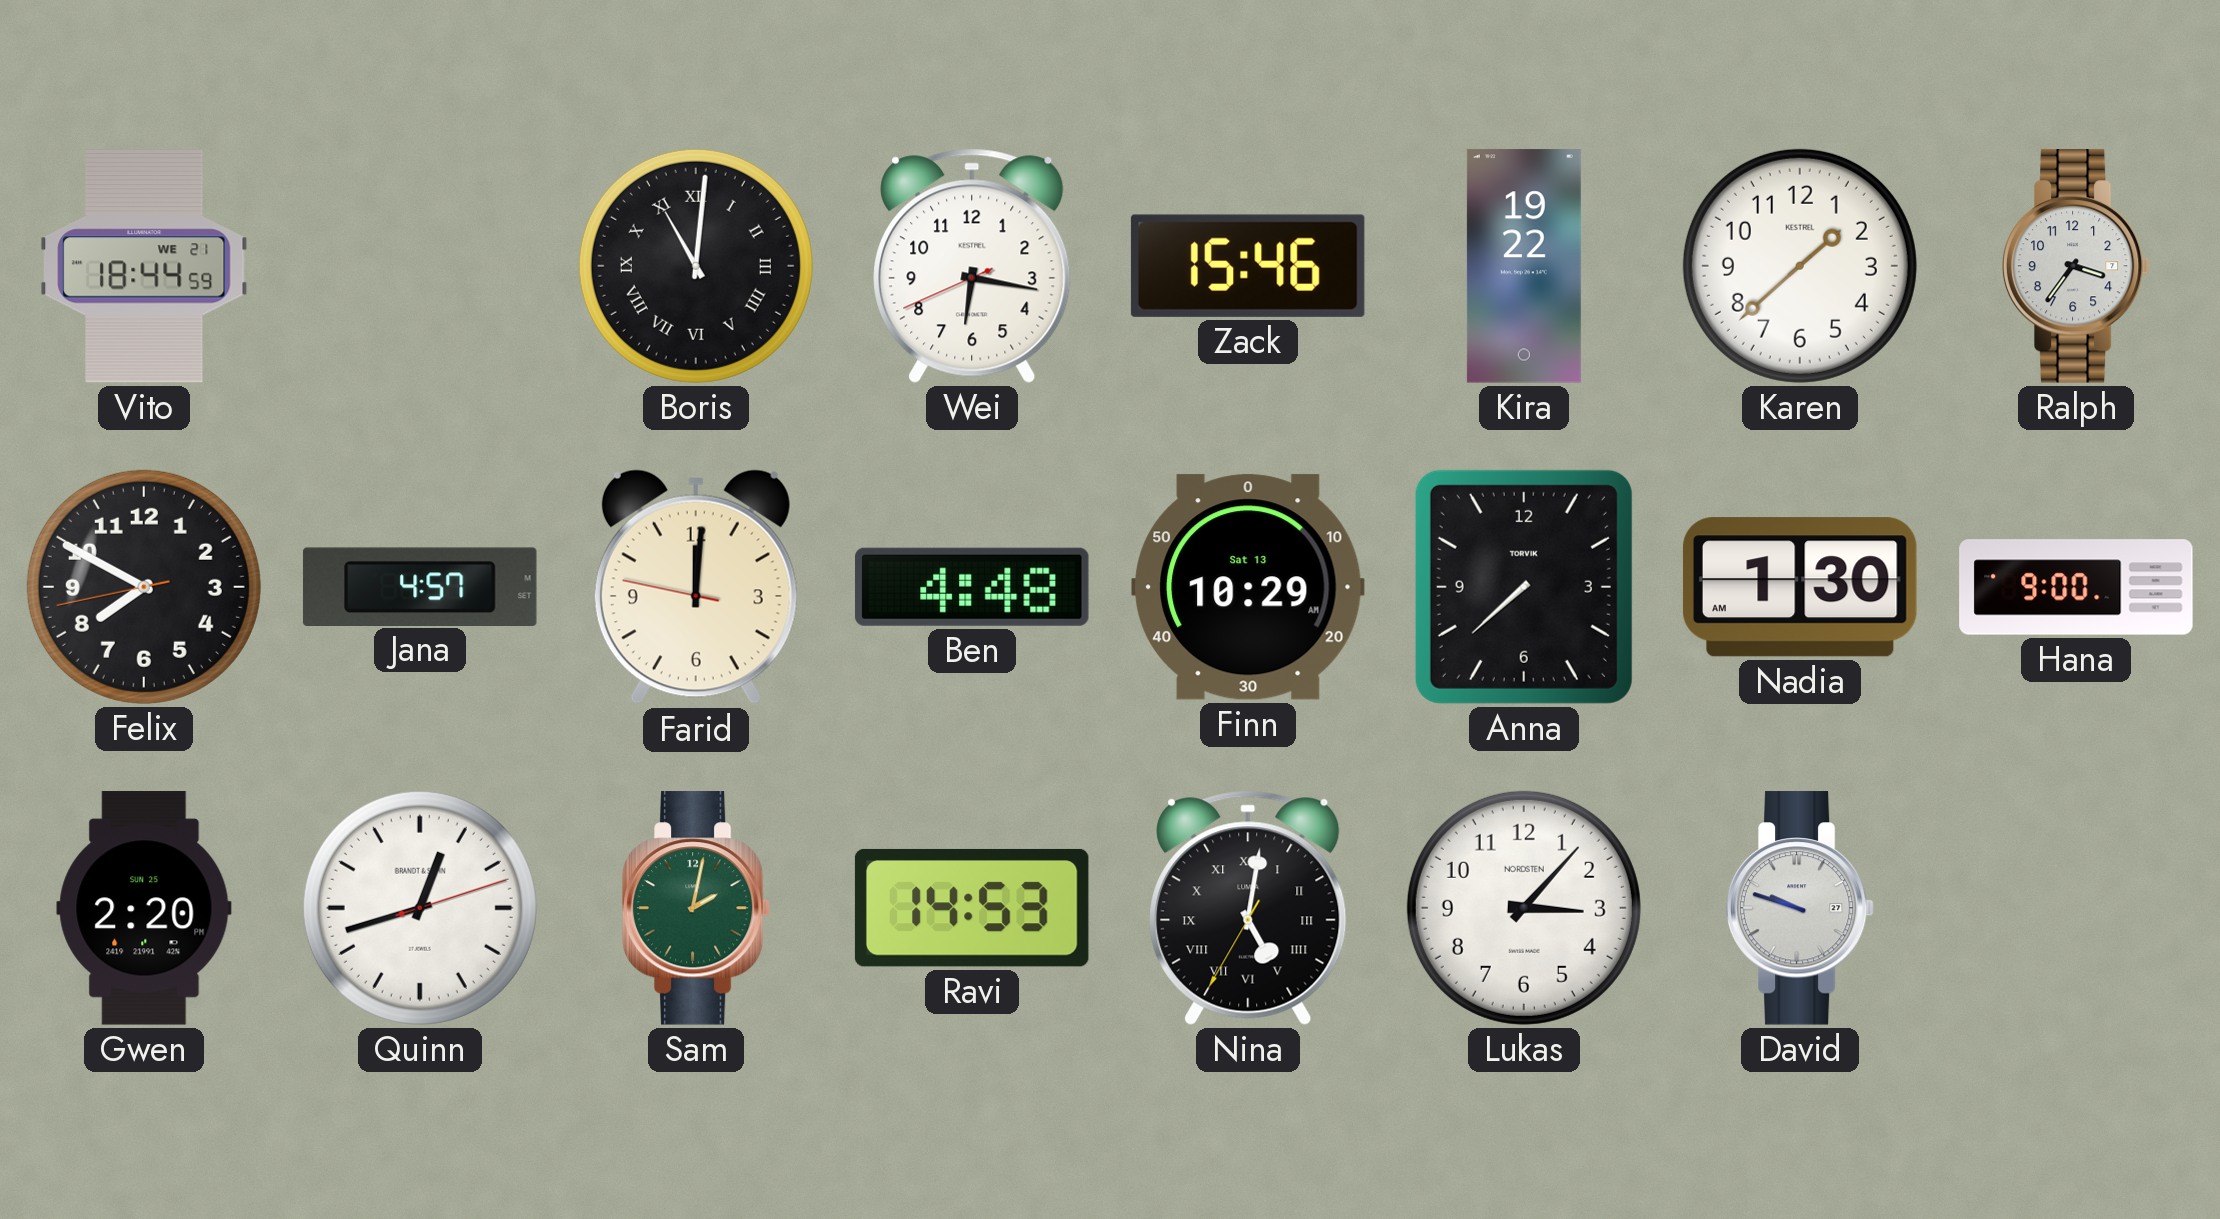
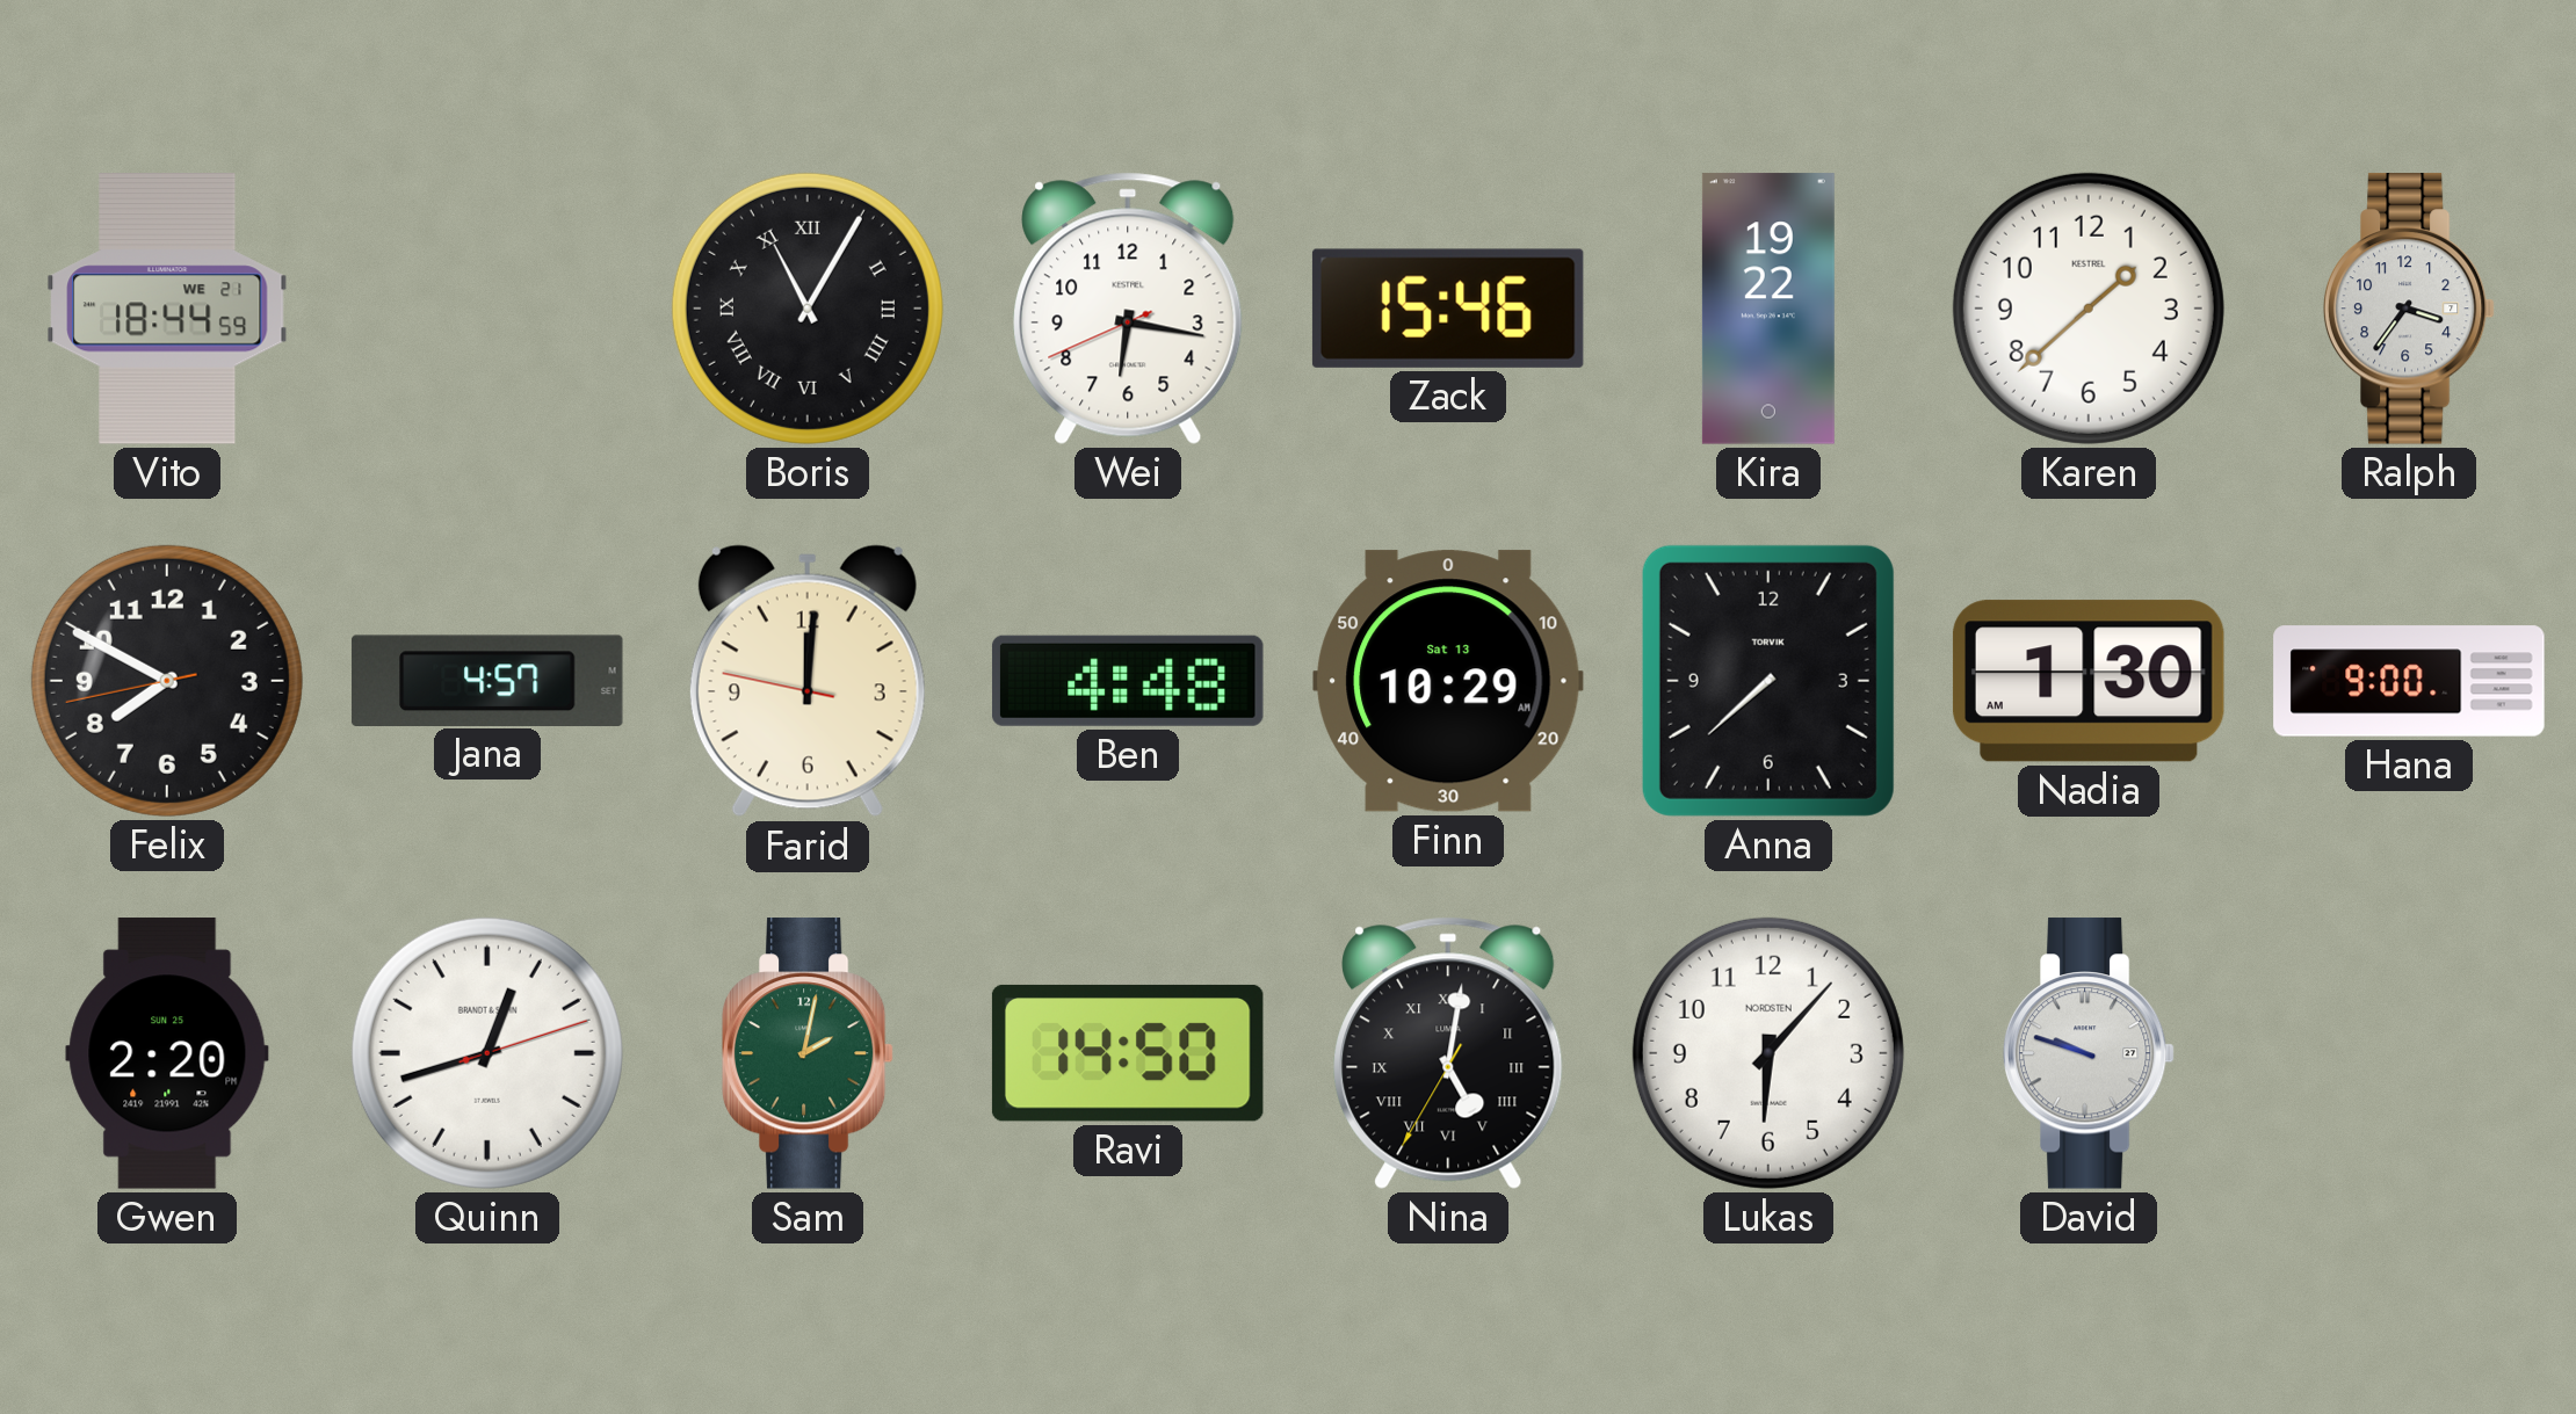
Boris: 11:01 -> 11:05 (808, 309)
Ravi: 14:53 -> 14:50 (1128, 1053)
Lukas: 3:07 -> 6:07 (1768, 1053)
